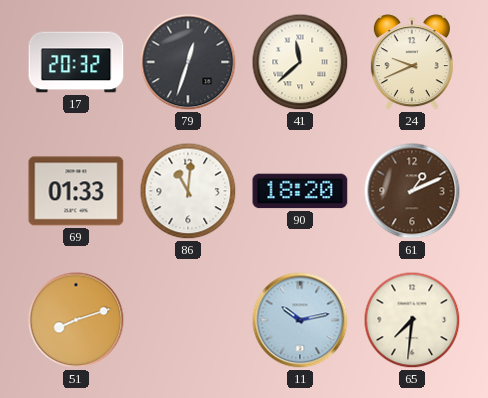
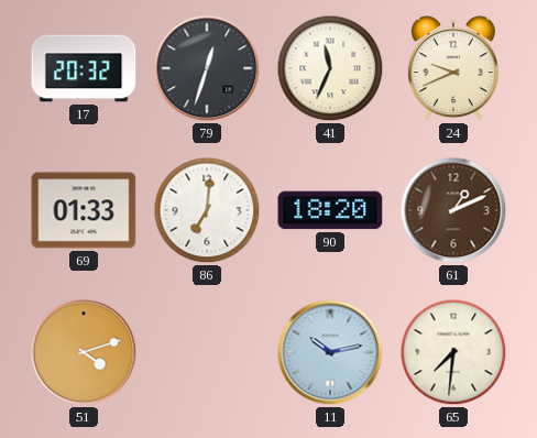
41: 11:38 -> 11:34 (330, 68)
86: 11:01 -> 7:01 (207, 210)
51: 8:12 -> 4:12 (84, 352)
